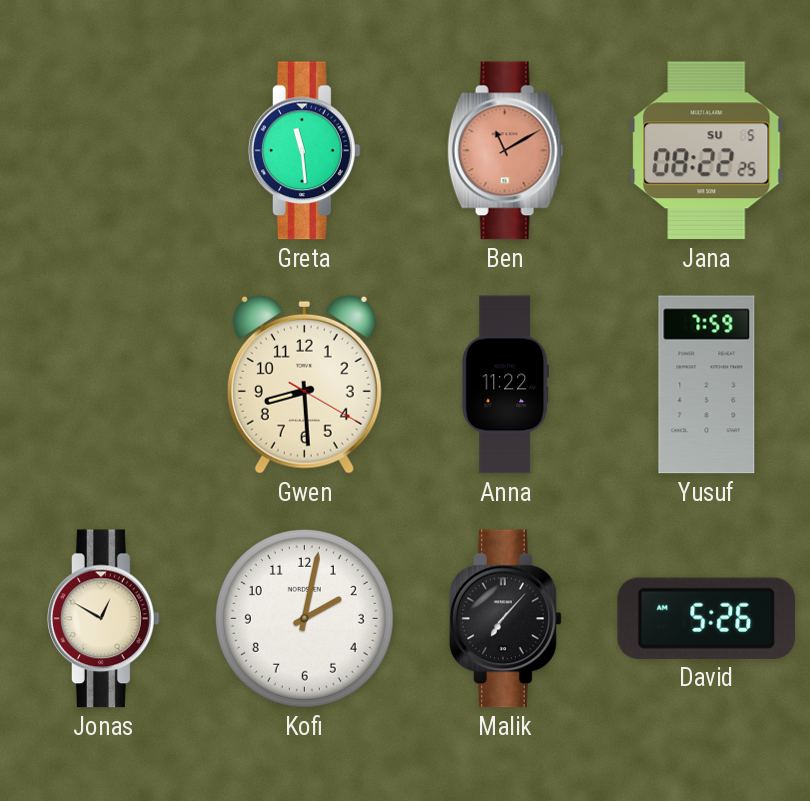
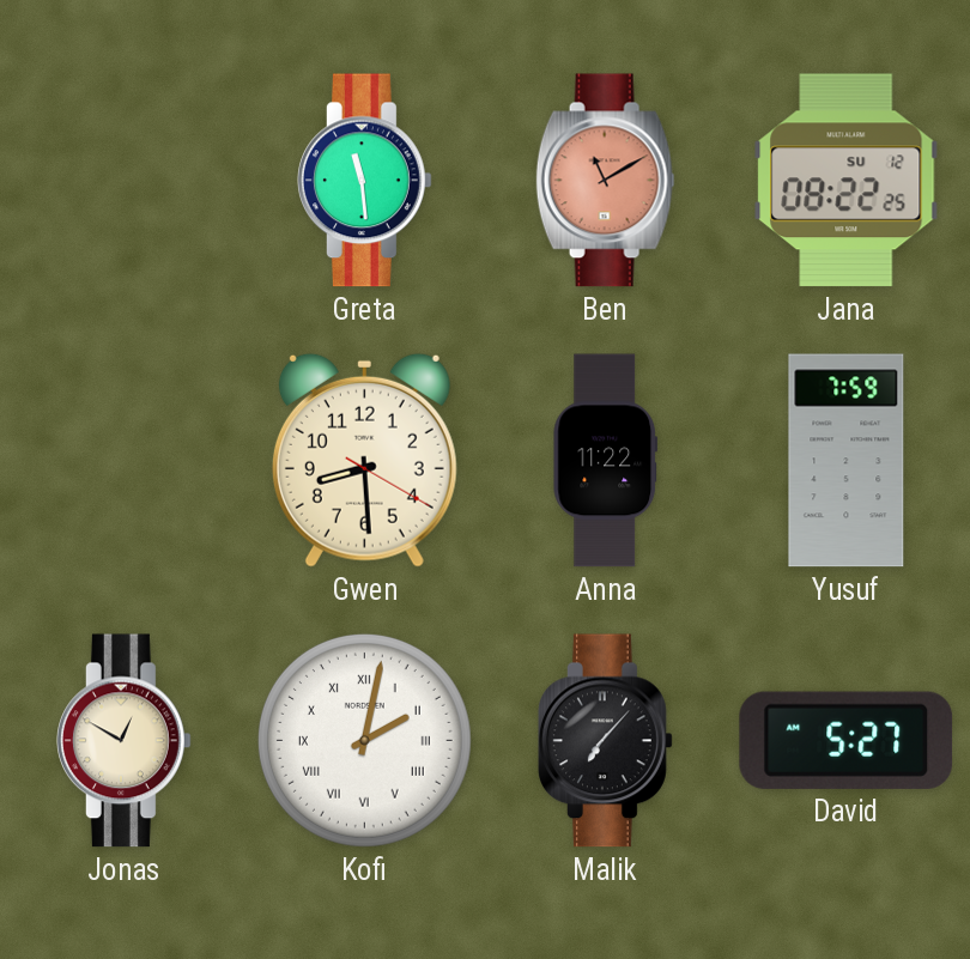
Jana date: SU 5 -> SU 12 (847, 181)
Kofi numerals: Arabic -> Roman (364, 740)
David: 5:26 -> 5:27 (847, 740)
